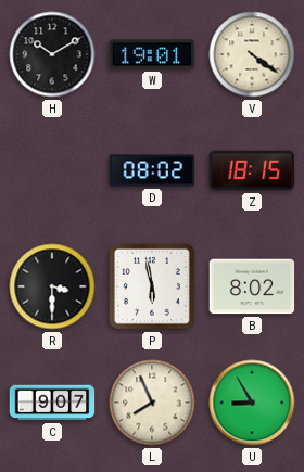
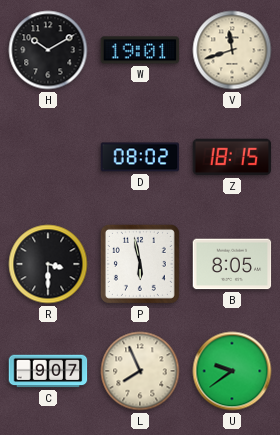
V: 4:21 -> 11:42 (232, 50)
B: 8:02 -> 8:05 (232, 264)
U: 8:55 -> 9:39 (232, 371)
